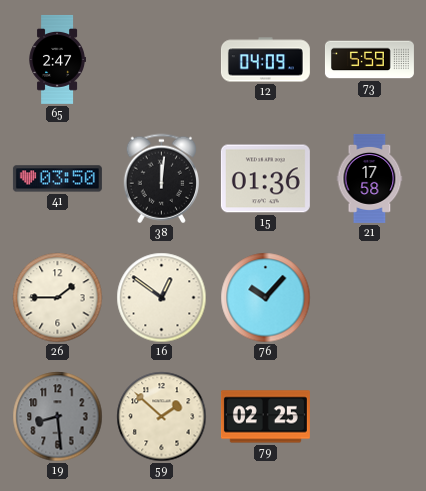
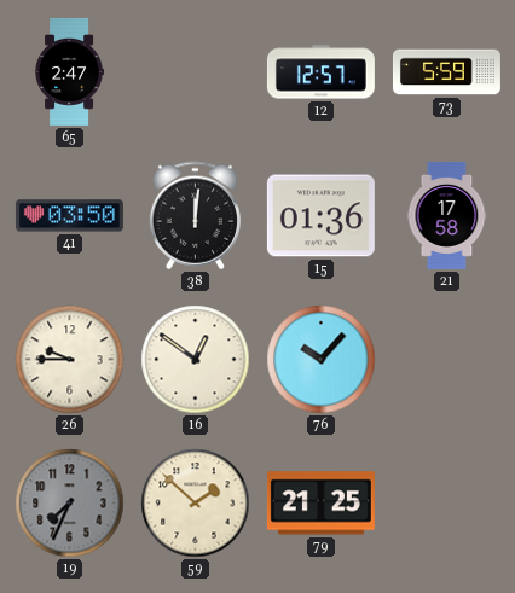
12: 04:09 -> 12:57 (320, 72)
26: 1:45 -> 9:45 (70, 360)
19: 8:29 -> 7:34 (70, 504)
79: 02:25 -> 21:25 (320, 504)
